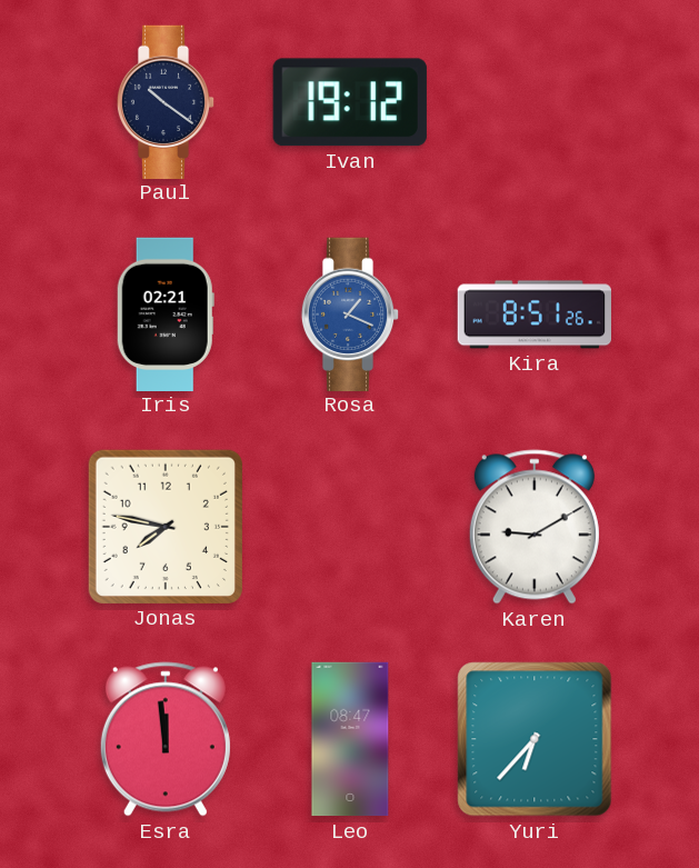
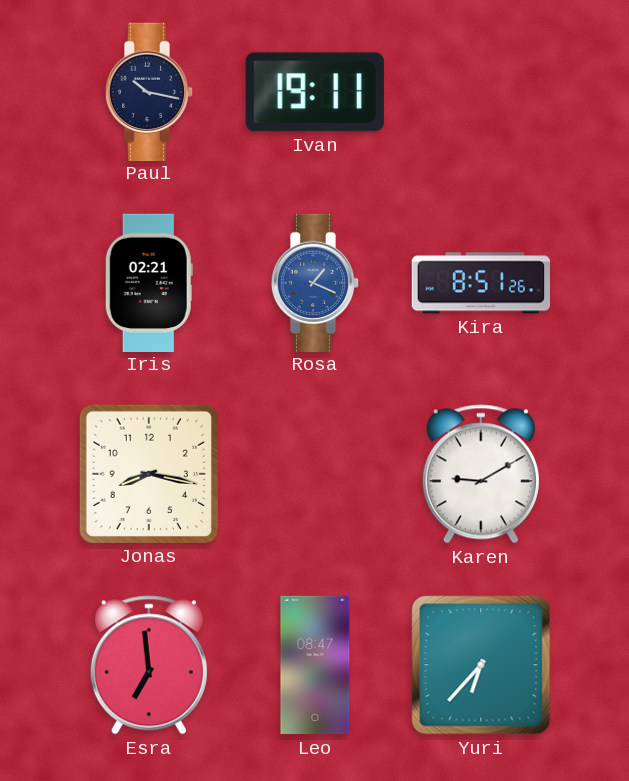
Paul: 10:21 -> 10:17 (149, 91)
Ivan: 19:12 -> 19:11 (315, 92)
Jonas: 7:47 -> 8:17 (149, 474)
Esra: 11:59 -> 6:59 (149, 665)
